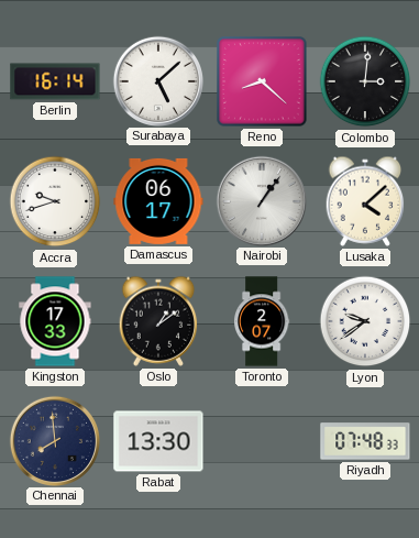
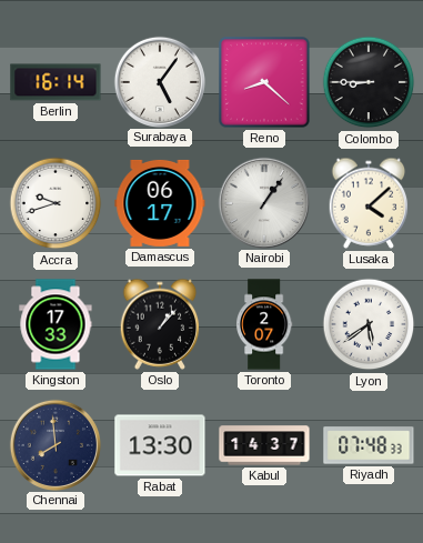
Surabaya: 5:08 -> 5:06 (159, 81)
Colombo: 3:01 -> 8:45 (369, 82)
Oslo: 1:09 -> 1:07 (160, 324)
Lyon: 9:39 -> 5:39 (369, 324)
Kabul: none -> 14:37 (264, 445)
